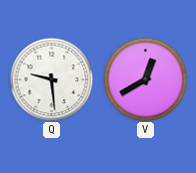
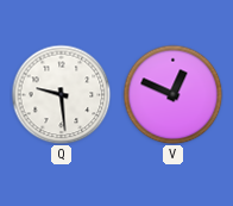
V: 12:40 -> 12:49 (172, 94)
